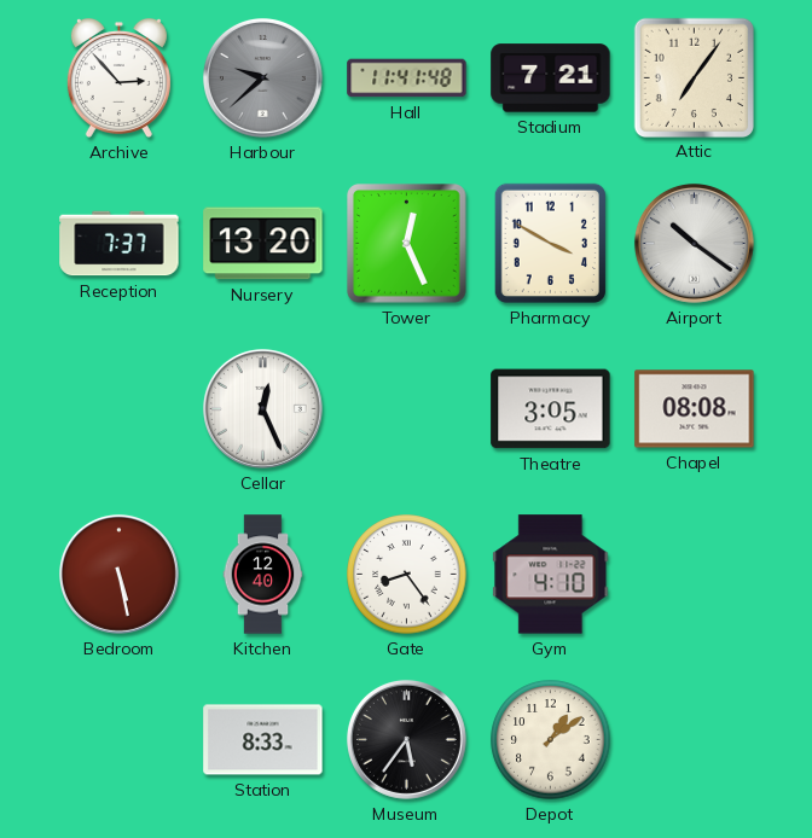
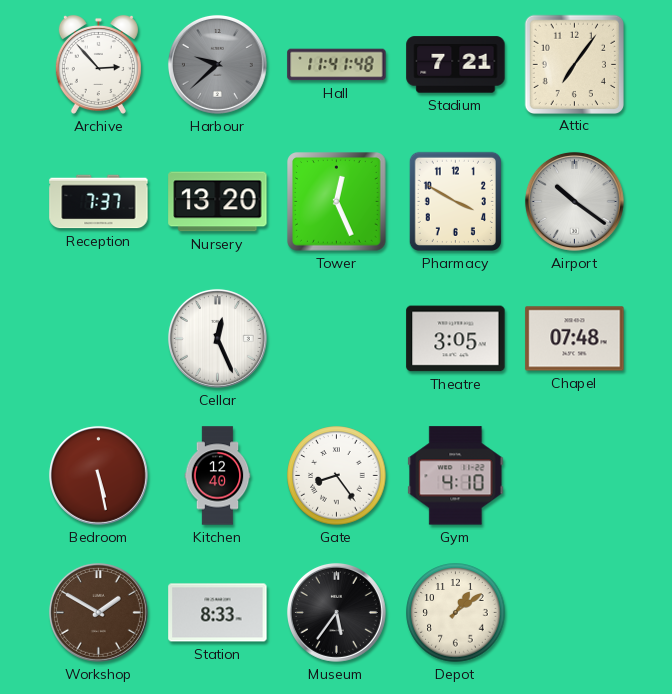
Chapel: 08:08 -> 07:48 (575, 339)
Workshop: none -> 1:50 (98, 612)
